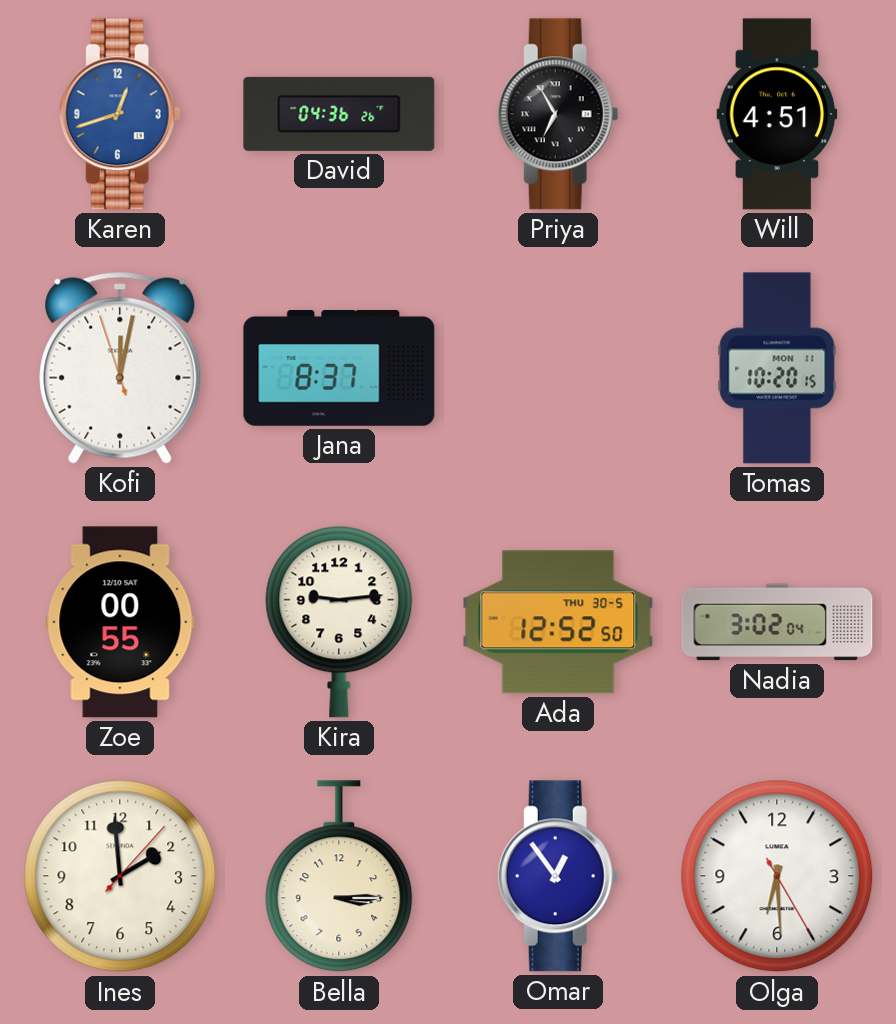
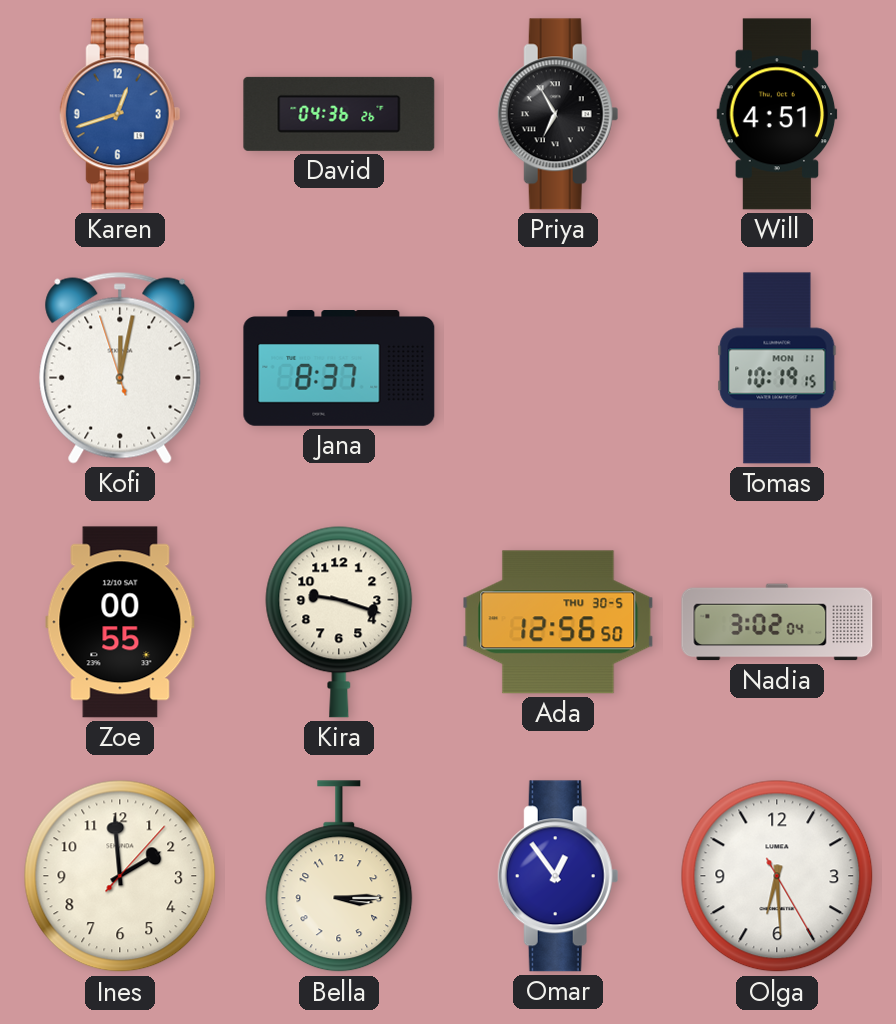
Tomas: 10:20 -> 10:19 (777, 368)
Kira: 9:14 -> 9:18 (339, 622)
Ada: 12:52 -> 12:56 (558, 622)
